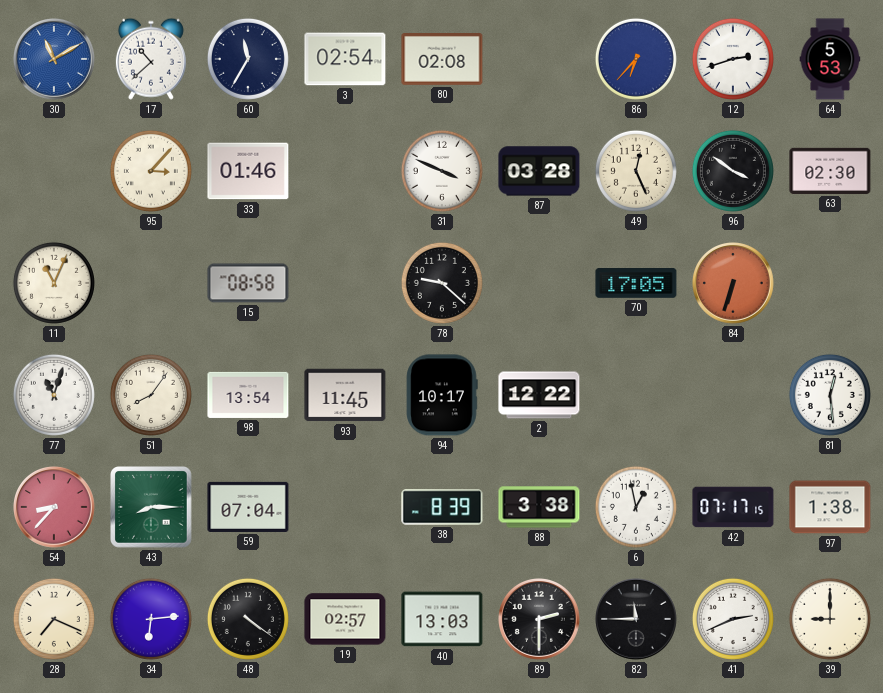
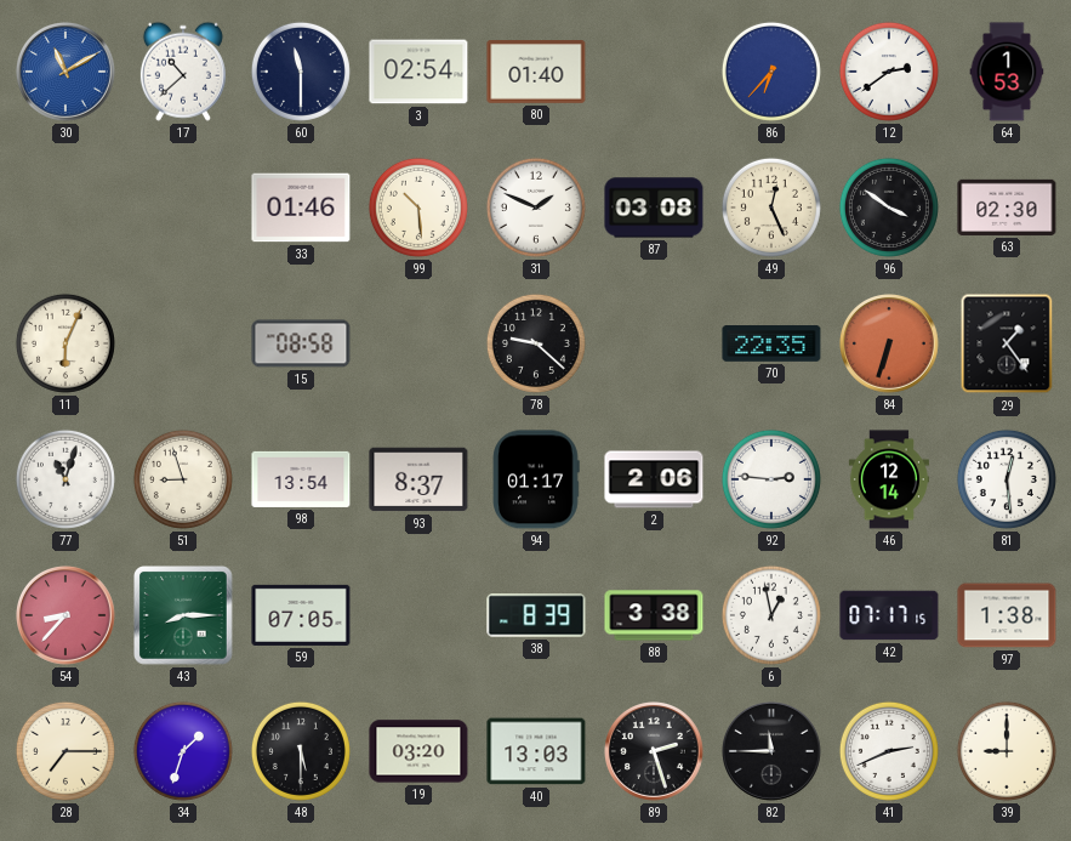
60: 11:35 -> 11:30 (301, 72)
80: 02:08 -> 01:40 (536, 73)
12: 2:42 -> 2:39 (889, 72)
64: 5:53 -> 1:53 (1007, 72)
95: 3:07 -> none (151, 171)
99: none -> 10:29 (418, 208)
31: 3:49 -> 1:49 (536, 208)
87: 03:28 -> 03:08 (654, 208)
11: 11:04 -> 6:04 (65, 343)
70: 17:05 -> 22:35 (771, 345)
29: none -> 1:24 (1007, 343)
51: 8:06 -> 8:57 (183, 479)
93: 11:45 -> 8:37 (418, 479)
94: 10:17 -> 01:17 (536, 479)
2: 12:22 -> 2:06 (654, 479)
92: none -> 2:46 (771, 479)
46: none -> 12:14 (889, 479)
59: 07:04 -> 07:05 (301, 615)
28: 7:19 -> 7:15 (65, 751)
34: 6:14 -> 1:33 (183, 751)
48: 4:21 -> 5:30 (301, 751)
19: 02:57 -> 03:20 (418, 751)
89: 2:30 -> 2:27 (655, 752)
